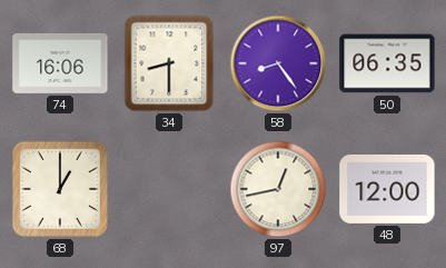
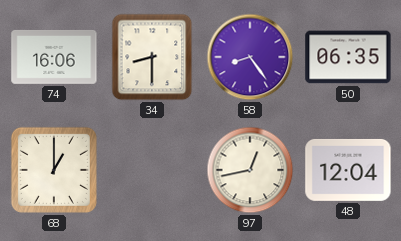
48: 12:00 -> 12:04 (348, 170)
